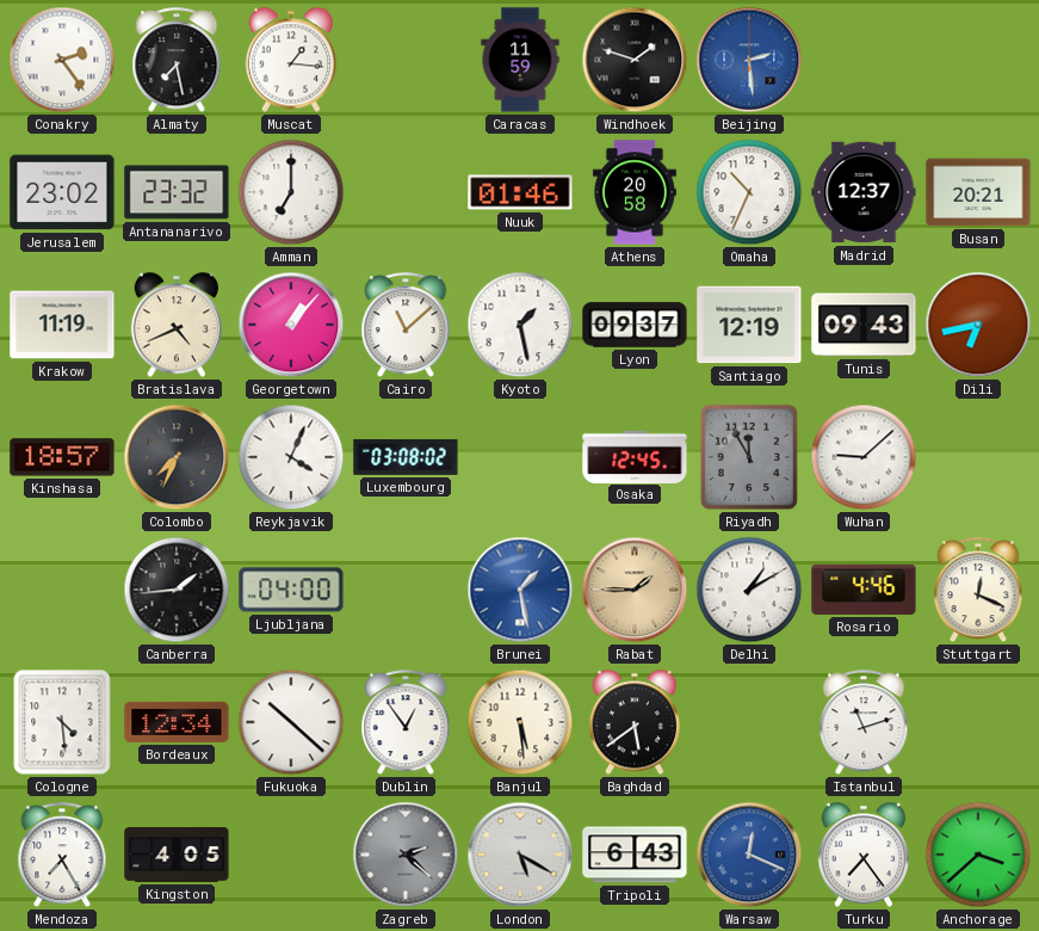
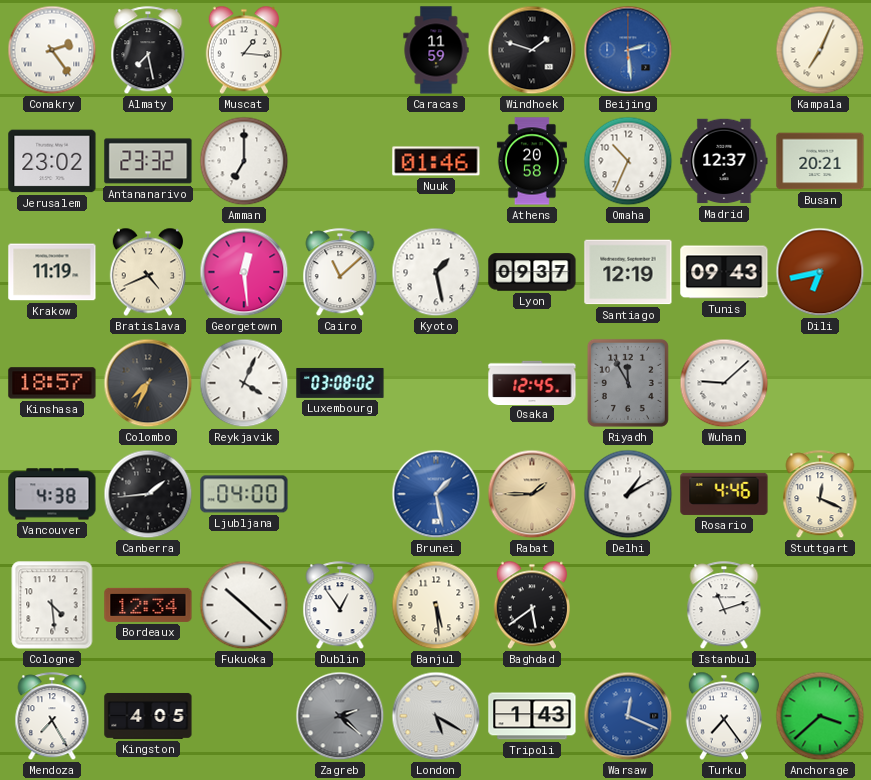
Kampala: none -> 7:04 (820, 50)
Georgetown: 1:07 -> 12:29 (244, 272)
Vancouver: none -> 4:38 (52, 494)
Tripoli: 6:43 -> 1:43 (532, 716)
